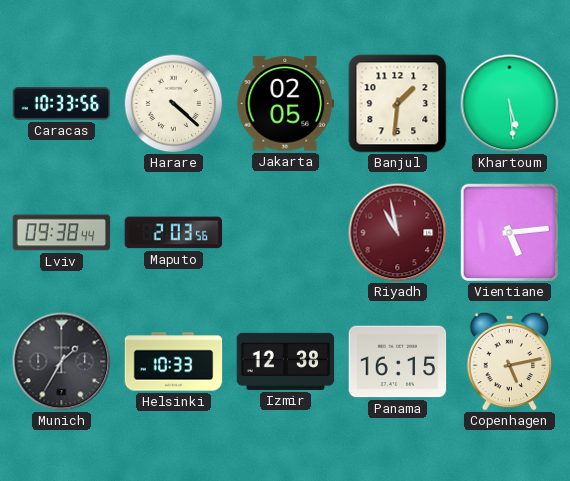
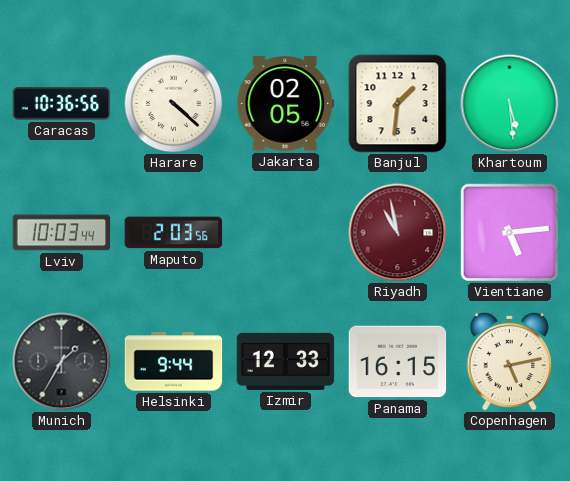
Caracas: 10:33 -> 10:36 (62, 104)
Lviv: 09:38 -> 10:03 (62, 233)
Helsinki: 10:33 -> 9:44 (174, 362)
Izmir: 12:38 -> 12:33 (286, 361)
